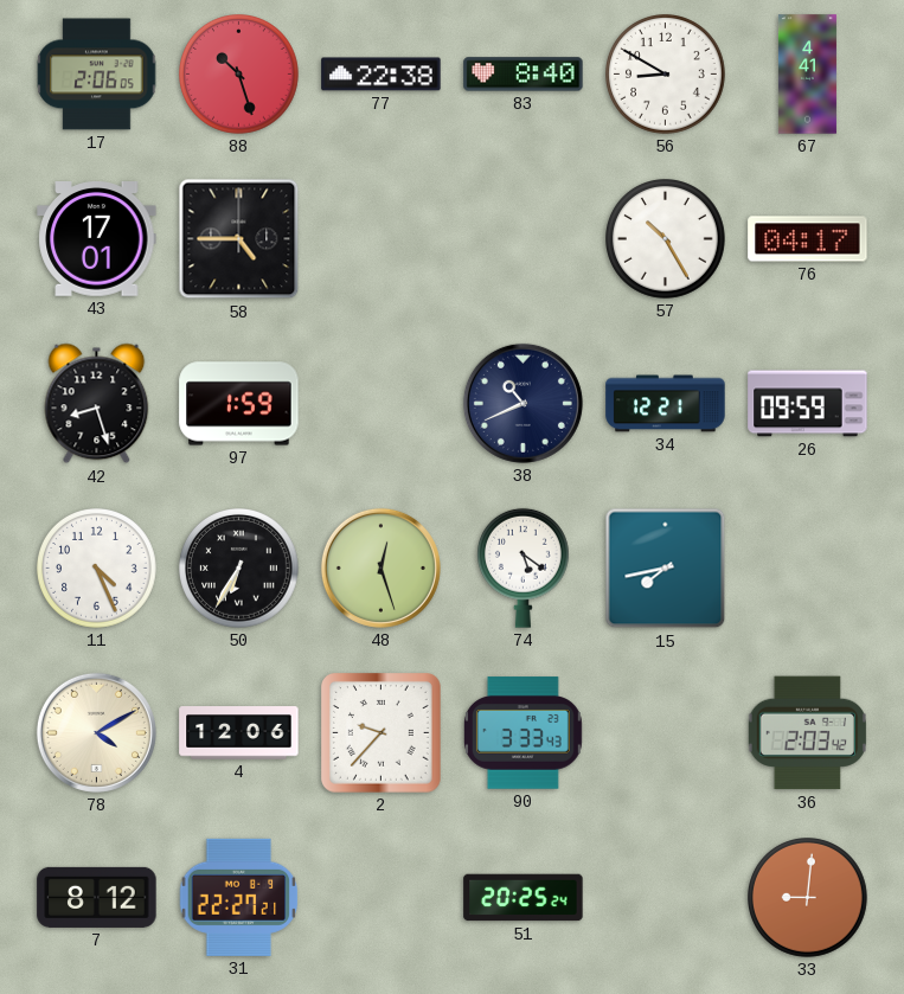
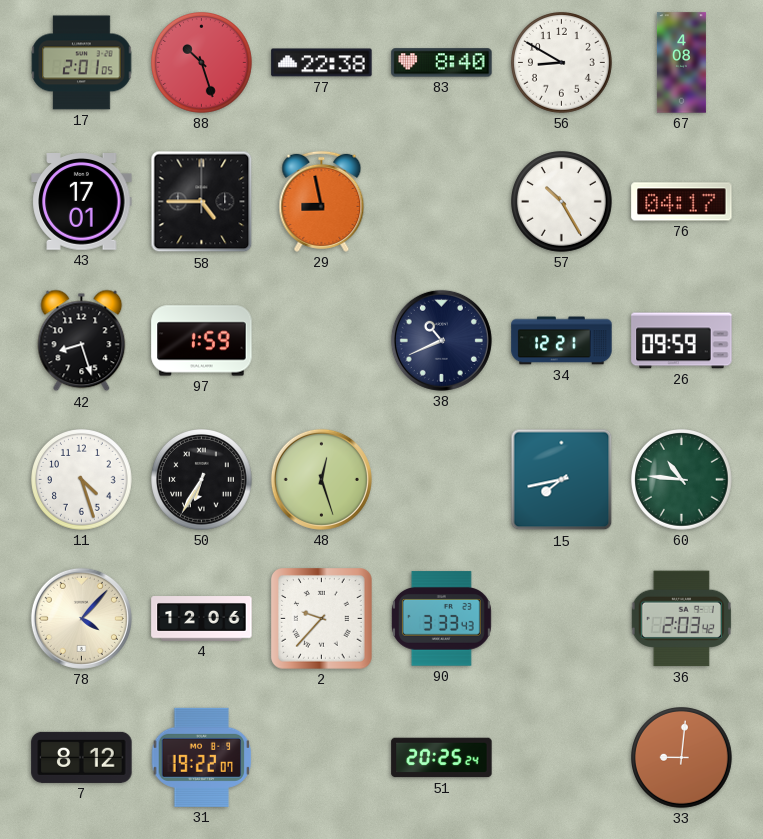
17: 2:06 -> 2:01 (82, 63)
67: 4:41 -> 4:08 (681, 63)
29: none -> 8:58 (322, 201)
11: 4:26 -> 4:27 (82, 480)
74: 5:21 -> none (522, 567)
60: none -> 10:46 (682, 480)
78: 4:10 -> 4:07 (81, 618)
31: 22:27 -> 19:22 (202, 757)
